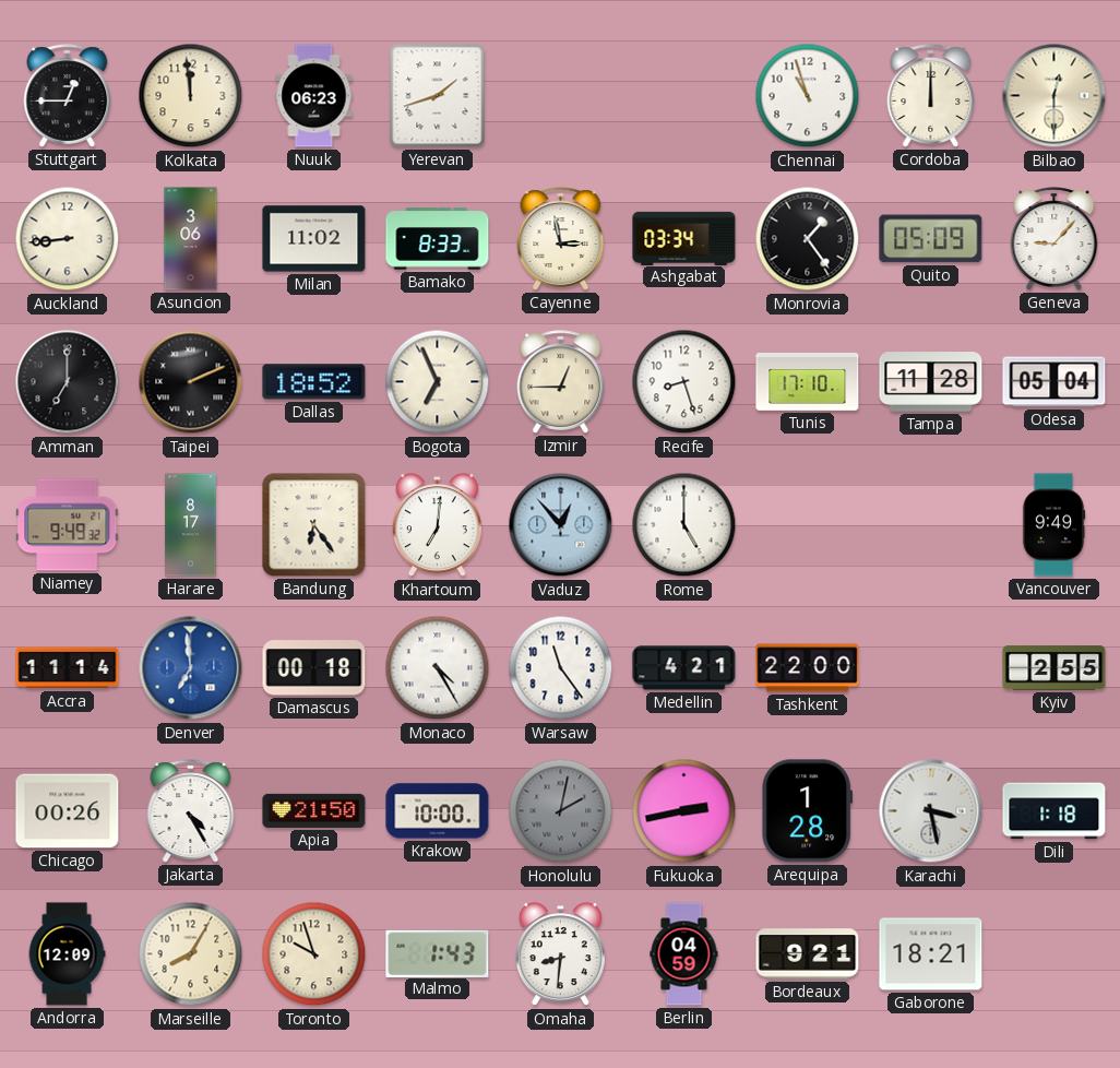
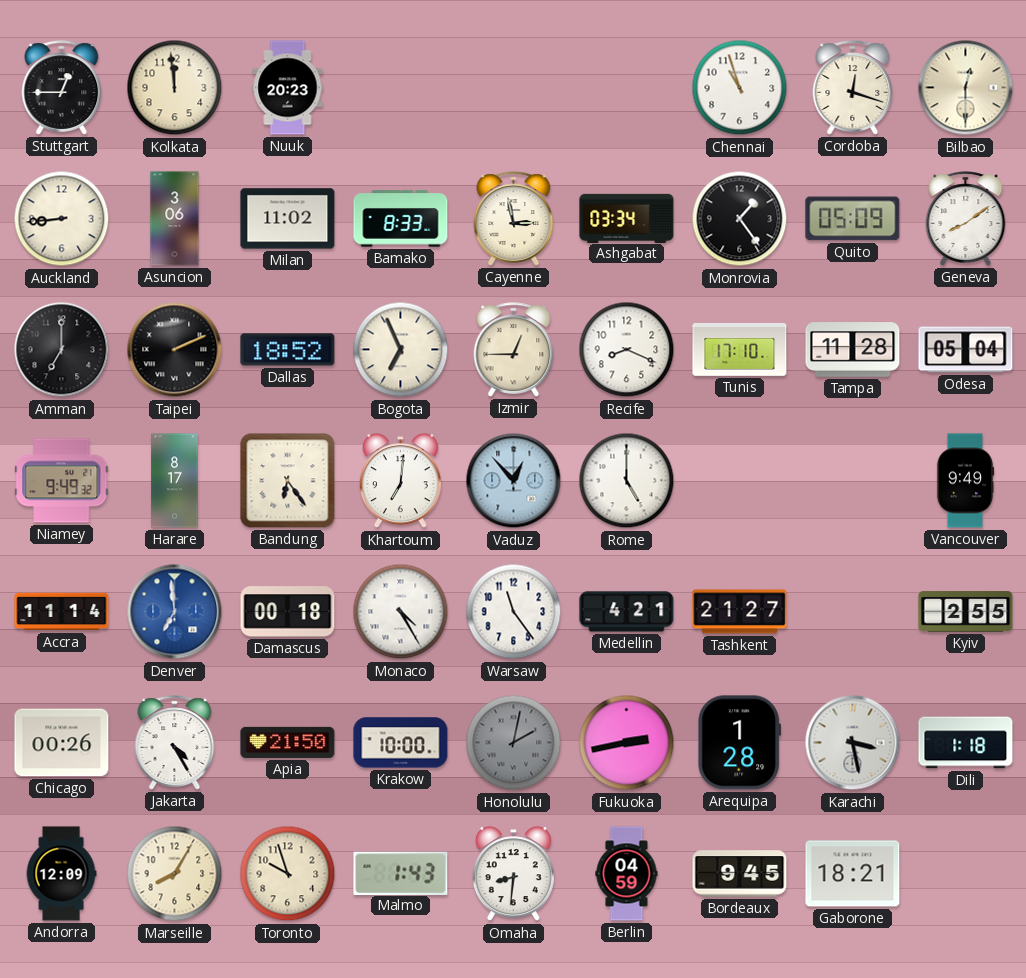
Nuuk: 06:23 -> 20:23 (288, 88)
Yerevan: 1:42 -> none (438, 96)
Cordoba: 12:00 -> 12:18 (853, 88)
Geneva: 9:07 -> 8:09 (966, 219)
Recife: 8:27 -> 8:19 (627, 350)
Tashkent: 22:00 -> 21:27 (740, 612)
Bordeaux: 9:21 -> 9:45 (740, 874)
